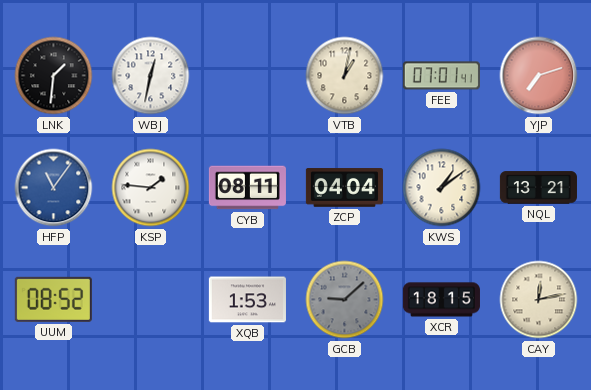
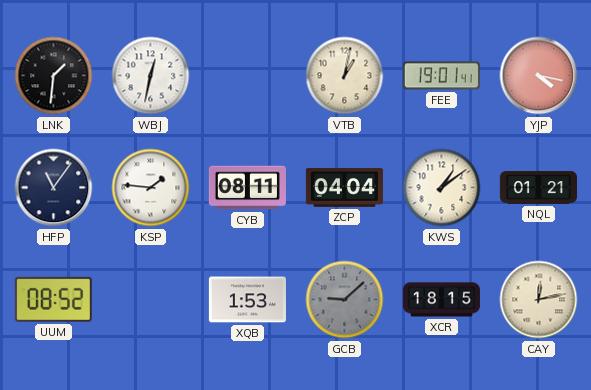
FEE: 07:01 -> 19:01 (441, 76)
YJP: 7:12 -> 4:17 (539, 76)
HFP dial: blue -> navy (54, 188)
NQL: 13:21 -> 01:21 (538, 188)
